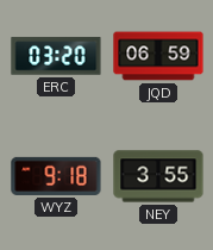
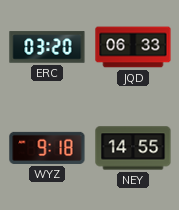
JQD: 06:59 -> 06:33 (133, 47)
NEY: 3:55 -> 14:55 (133, 148)
